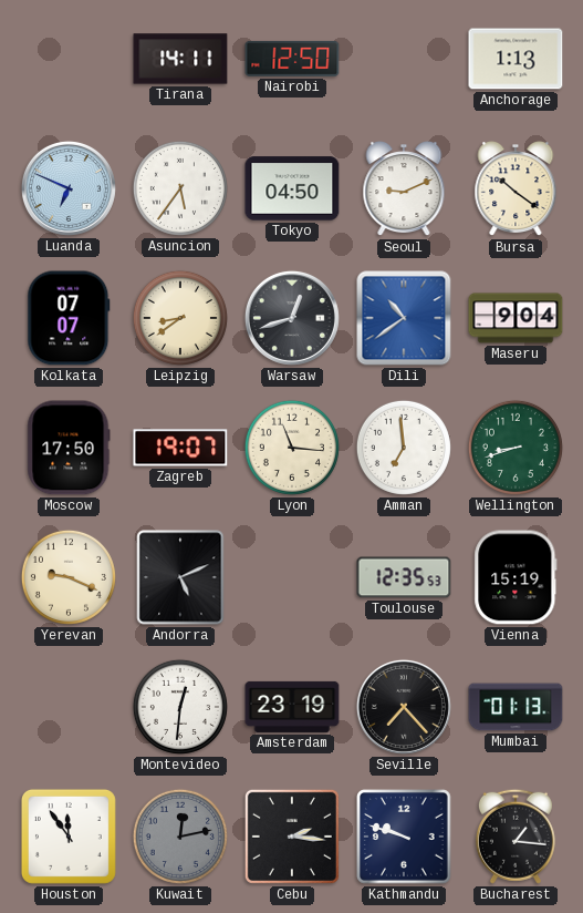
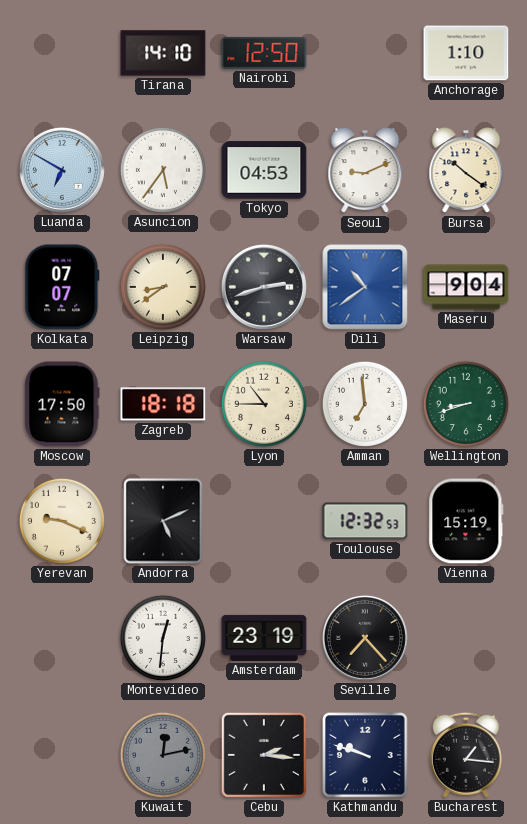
Tirana: 14:11 -> 14:10 (163, 53)
Anchorage: 1:13 -> 1:10 (466, 53)
Luanda: 6:49 -> 6:50 (62, 170)
Tokyo: 04:50 -> 04:53 (264, 170)
Warsaw: 12:42 -> 2:42 (264, 287)
Zagreb: 19:07 -> 18:18 (163, 404)
Lyon: 11:16 -> 10:45 (264, 404)
Toulouse: 12:35 -> 12:32 (365, 521)
Mumbai: 01:13 -> none (516, 707)
Houston: 11:54 -> none (69, 837)
